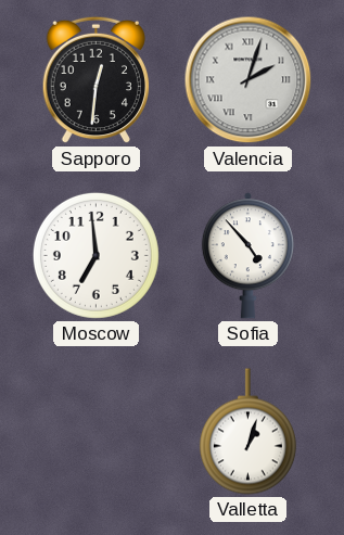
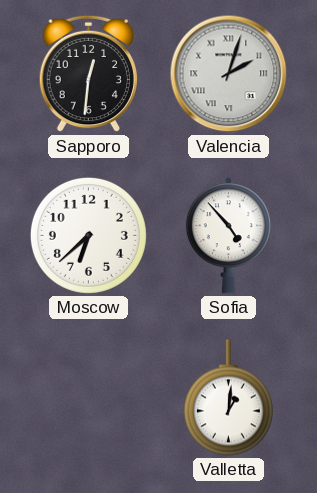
Moscow: 6:59 -> 6:38 (88, 235)
Valletta: 1:03 -> 1:01 (228, 398)
